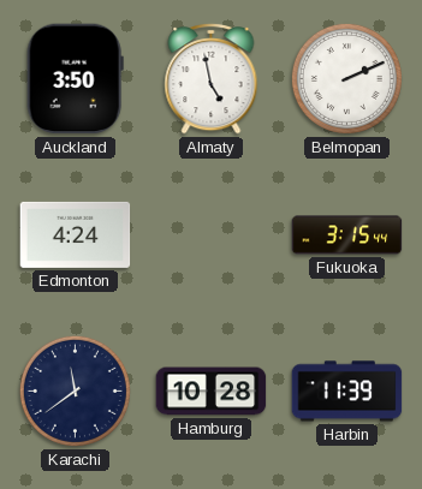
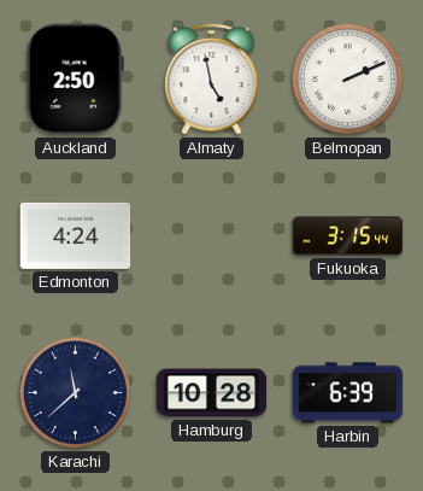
Auckland: 3:50 -> 2:50 (75, 80)
Karachi: 11:39 -> 11:38 (75, 392)
Harbin: 11:39 -> 6:39 (348, 393)
